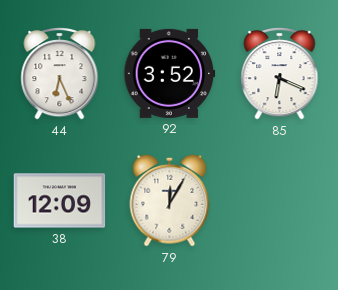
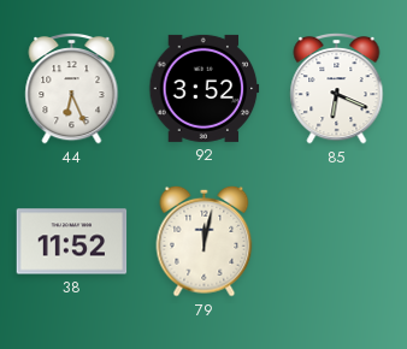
38: 12:09 -> 11:52 (72, 242)
79: 12:05 -> 12:02 (205, 241)
